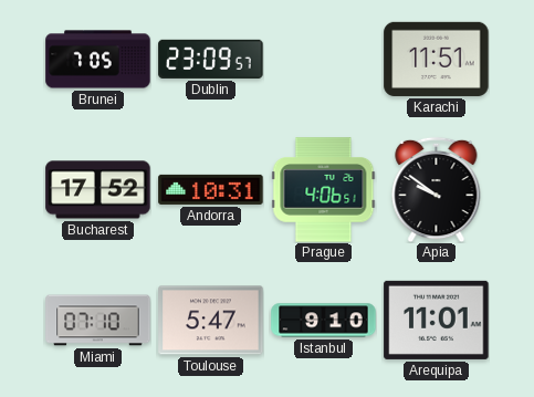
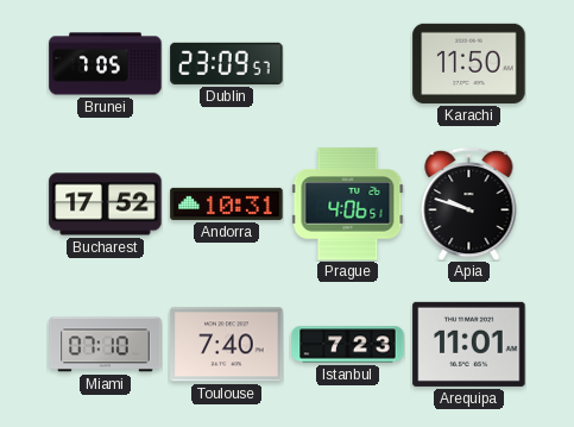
Karachi: 11:51 -> 11:50 (469, 63)
Apia: 9:51 -> 9:48 (469, 203)
Toulouse: 5:47 -> 7:40 (227, 345)
Istanbul: 9:10 -> 7:23 (348, 345)
